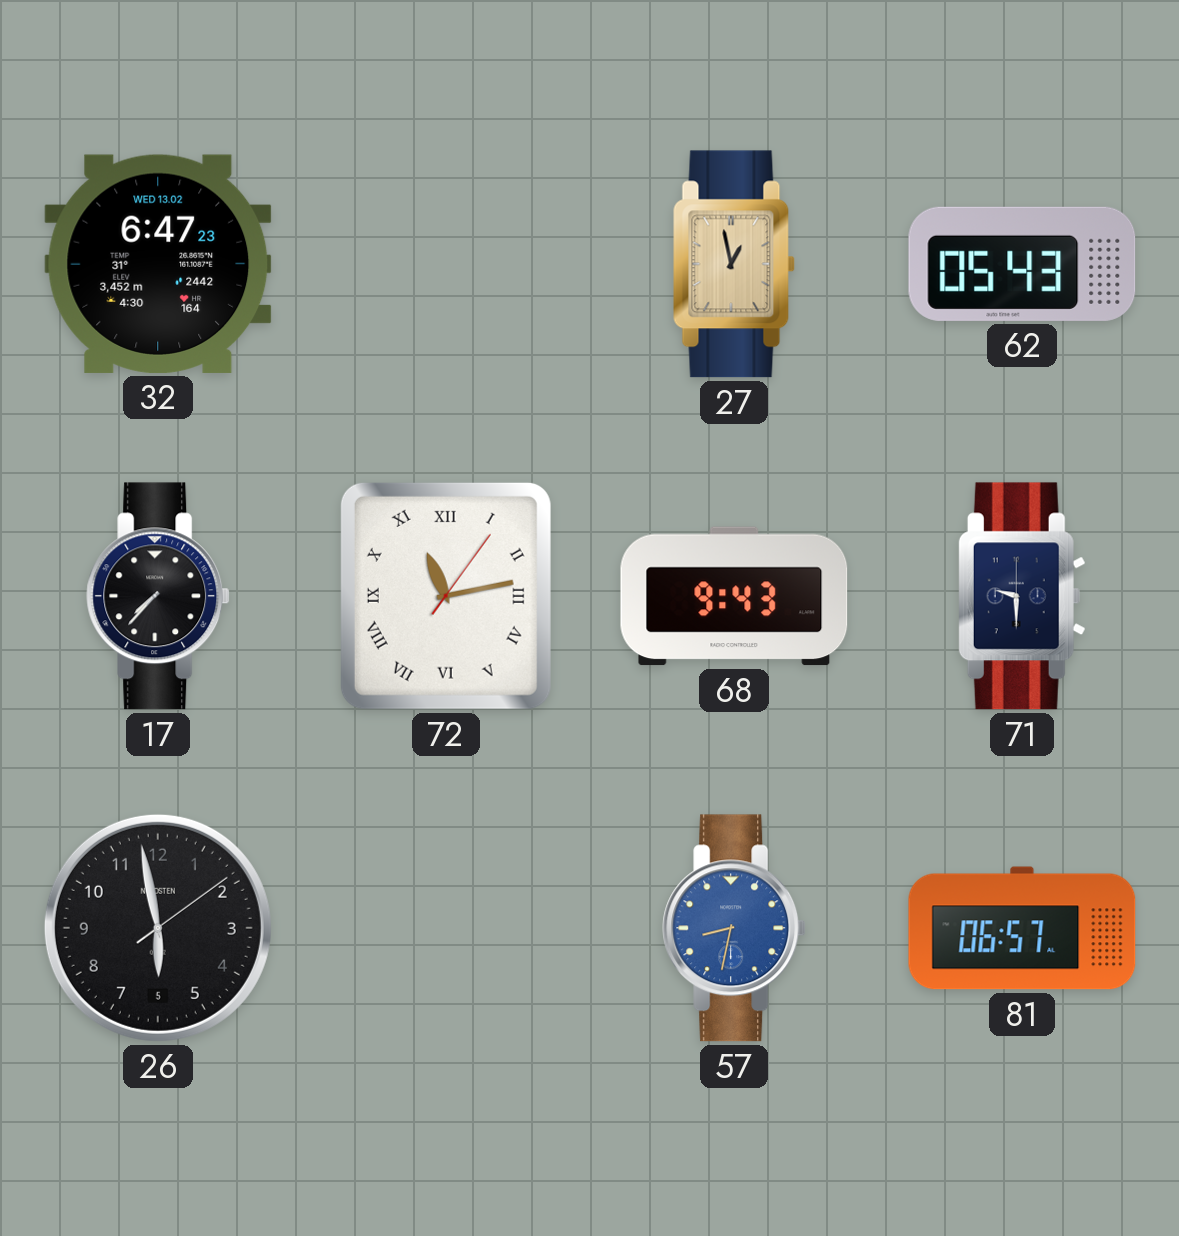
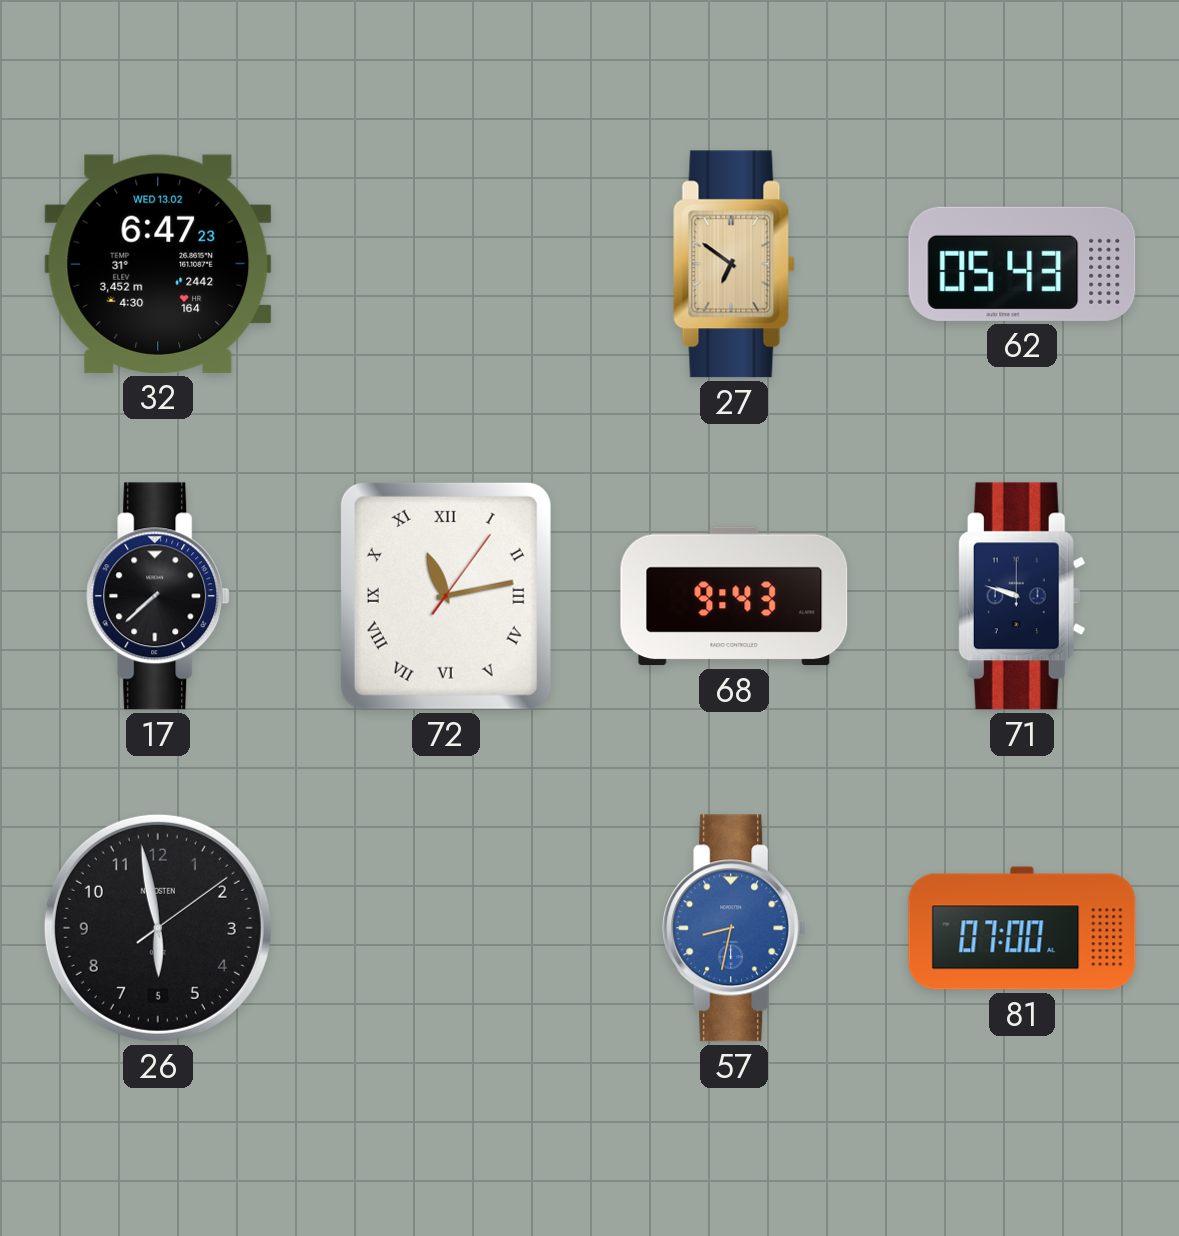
27: 12:58 -> 6:51 (734, 264)
17: 7:37 -> 7:38 (158, 596)
71: 9:30 -> 9:48 (1022, 596)
81: 06:57 -> 07:00 (1022, 928)
